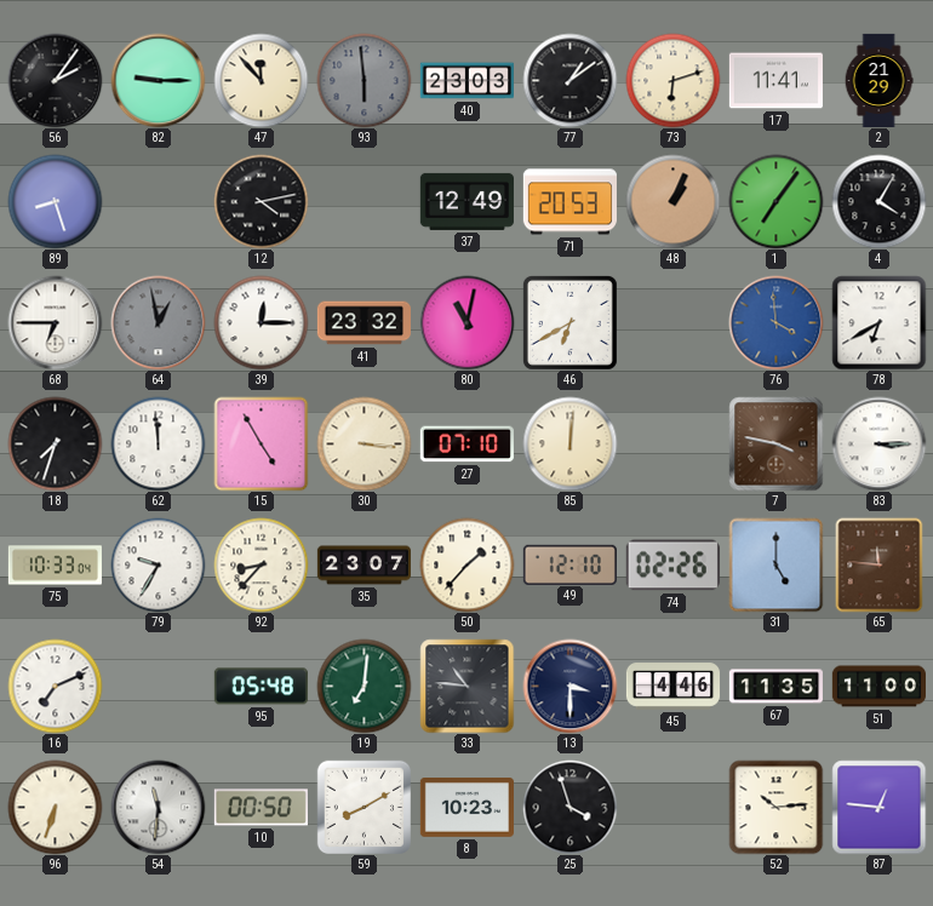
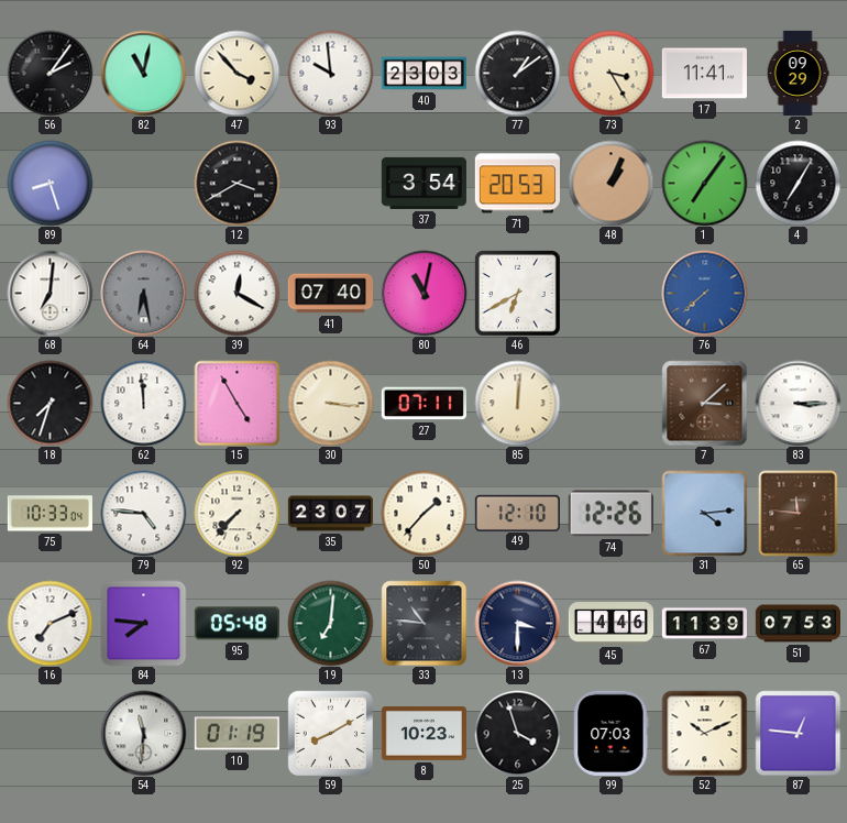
82: 9:15 -> 11:02 (143, 73)
47: 11:53 -> 3:53 (237, 73)
93: 5:59 -> 9:59 (330, 73)
93 dial: grey -> white (330, 73)
73: 6:12 -> 3:25 (610, 73)
2: 21:29 -> 09:29 (798, 73)
12: 4:13 -> 3:40 (237, 183)
37: 12:49 -> 3:54 (424, 183)
4: 4:05 -> 7:05 (798, 183)
68: 6:45 -> 7:01 (50, 293)
64: 12:58 -> 6:28 (143, 293)
39: 12:15 -> 12:20 (237, 293)
41: 23:32 -> 07:40 (330, 294)
76: 3:59 -> 7:38 (704, 293)
78: 6:40 -> none (878, 322)
27: 07:10 -> 07:11 (424, 404)
7: 3:47 -> 3:08 (704, 403)
79: 9:35 -> 4:46 (143, 513)
92: 8:37 -> 7:37 (237, 513)
74: 02:26 -> 12:26 (610, 514)
31: 5:00 -> 4:14 (704, 513)
84: none -> 7:46 (143, 623)
67: 11:35 -> 11:39 (704, 624)
51: 11:00 -> 07:53 (798, 624)
96: 6:33 -> none (55, 807)
10: 00:50 -> 01:19 (237, 734)
99: none -> 07:03 (612, 733)
52: 10:14 -> 10:11 (704, 733)
